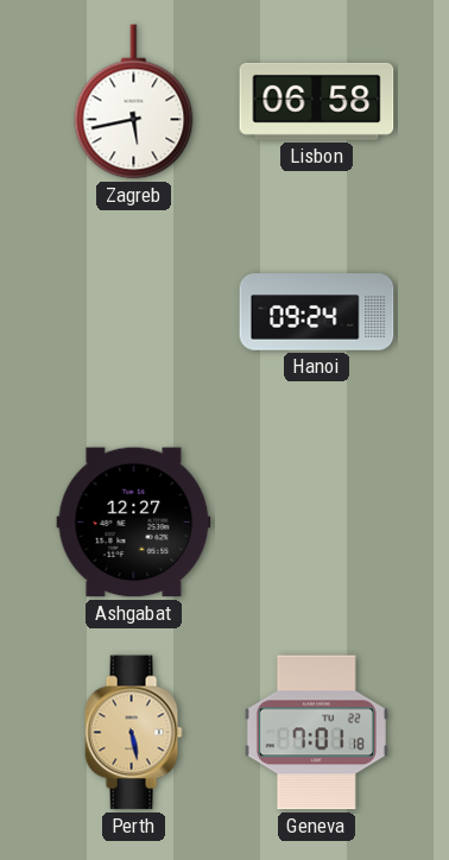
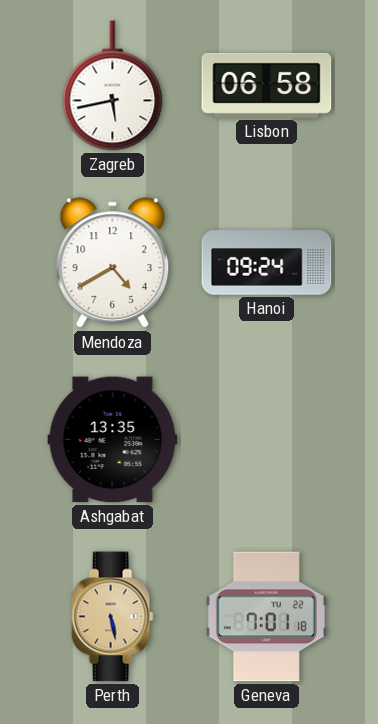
Mendoza: none -> 4:40 (113, 263)
Ashgabat: 12:27 -> 13:35 (113, 440)
